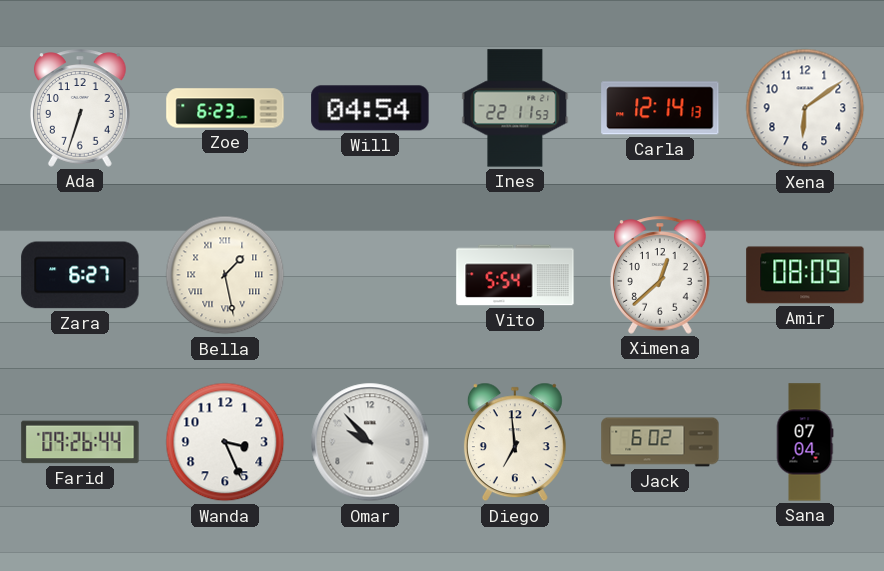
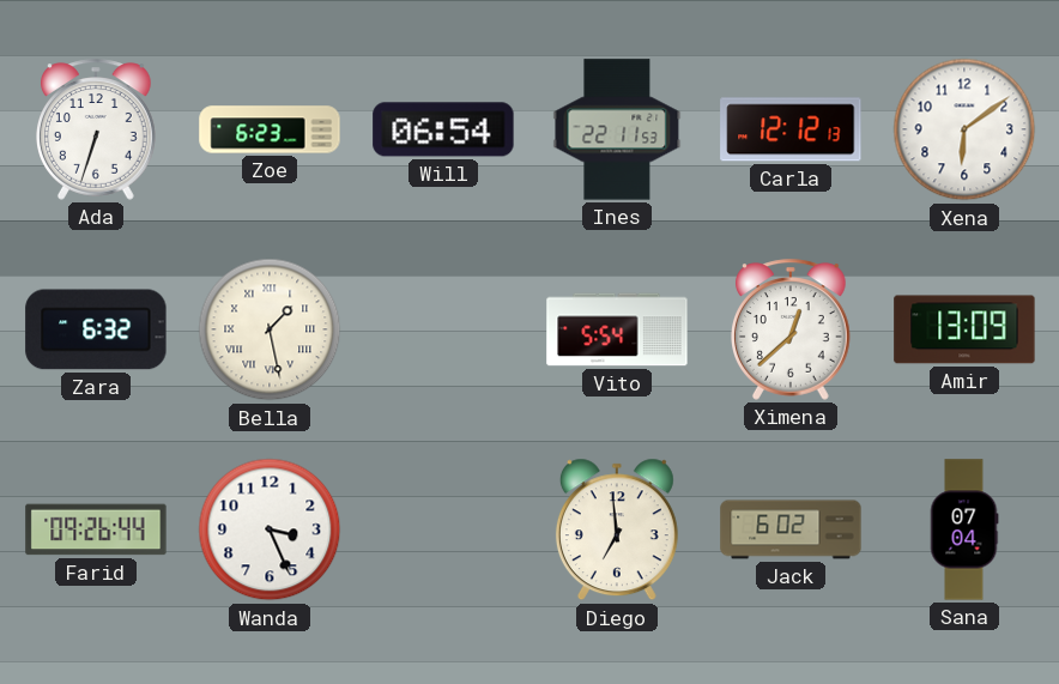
Will: 04:54 -> 06:54 (443, 129)
Carla: 12:14 -> 12:12 (791, 129)
Zara: 6:27 -> 6:32 (96, 329)
Amir: 08:09 -> 13:09 (964, 329)
Omar: 9:53 -> none (370, 442)
